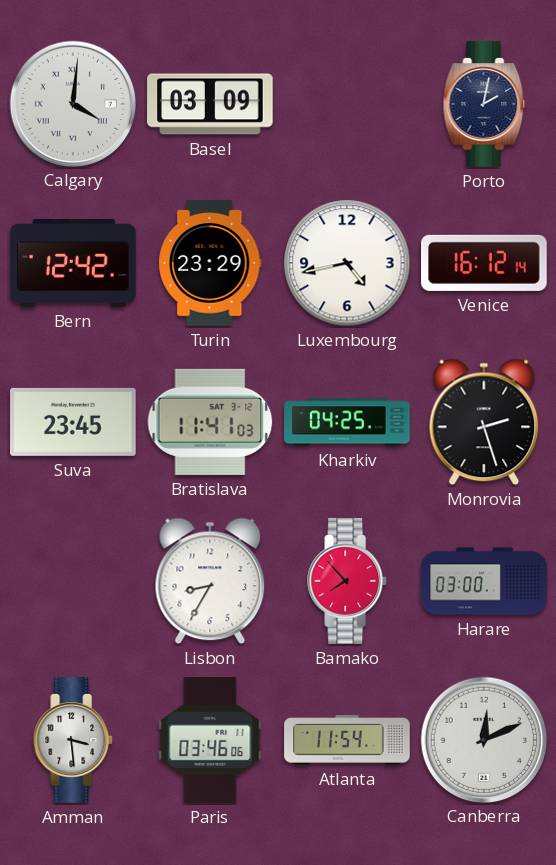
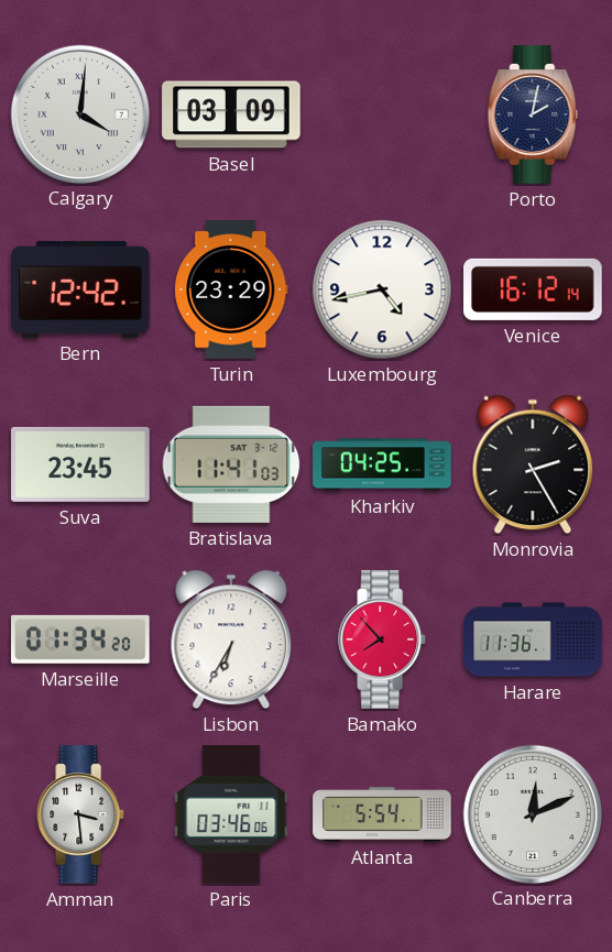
Monrovia: 2:27 -> 2:25 (533, 464)
Marseille: none -> 01:34 (81, 639)
Lisbon: 8:35 -> 6:35 (231, 639)
Harare: 03:00 -> 11:36 (533, 639)
Atlanta: 11:54 -> 5:54 (382, 814)
